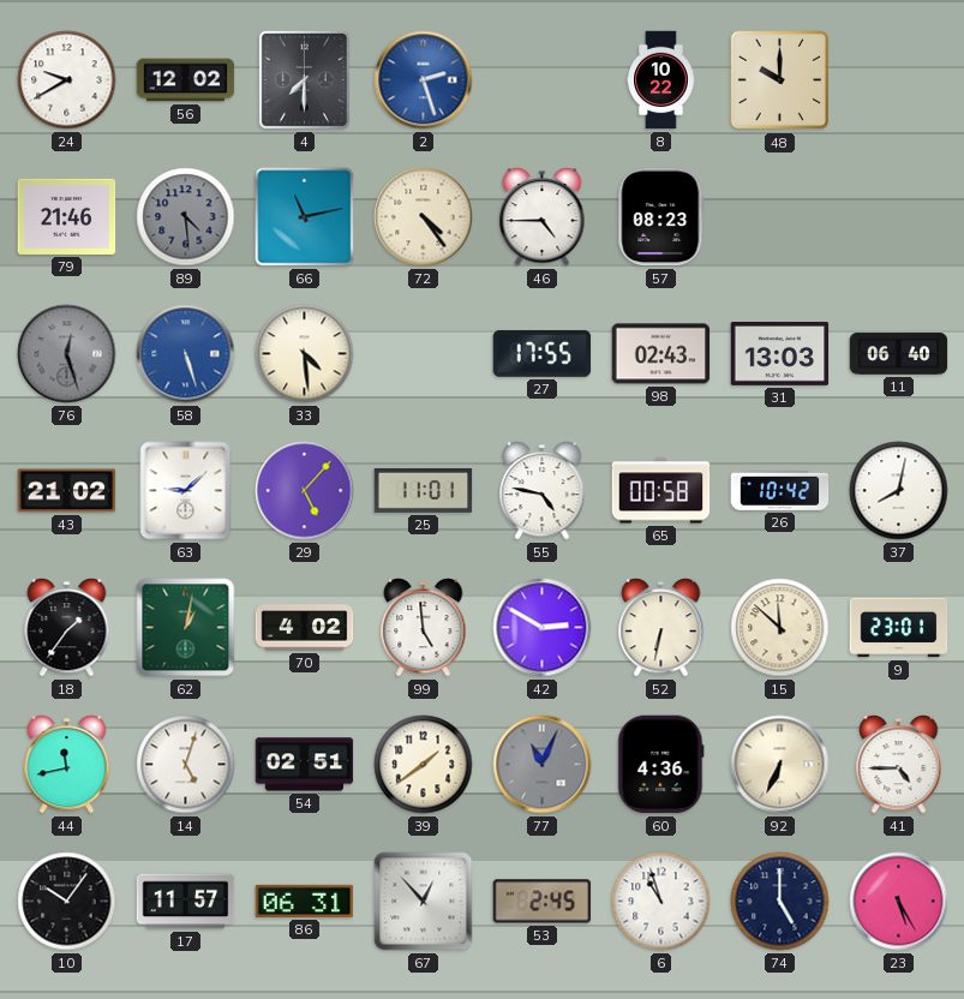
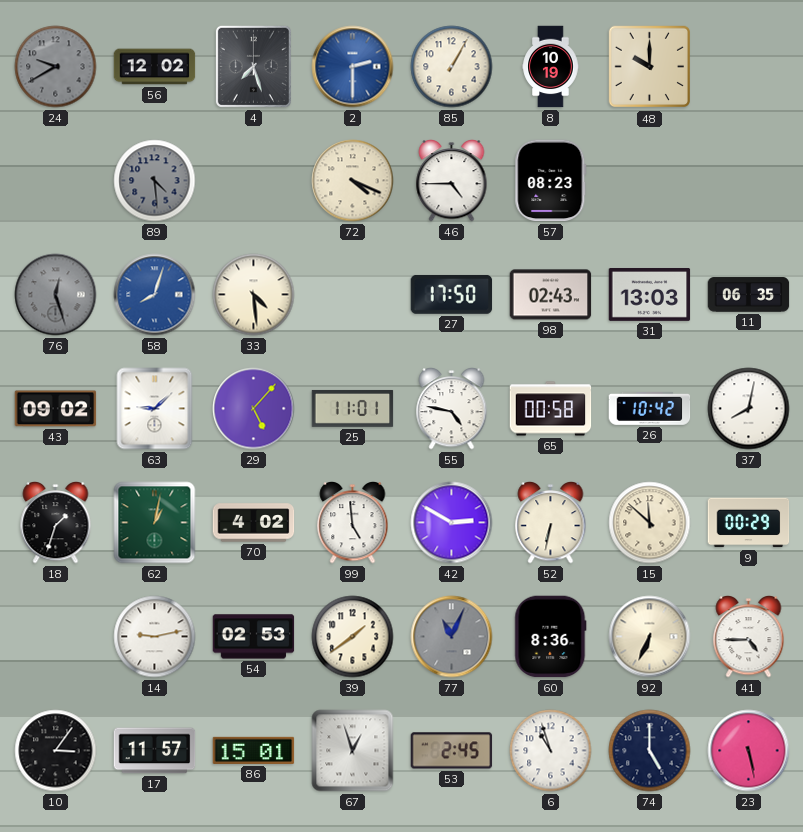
24 dial: white -> grey (56, 67)
4: 7:30 -> 7:27 (253, 66)
2: 2:27 -> 2:30 (353, 67)
85: none -> 1:05 (452, 67)
8: 10:22 -> 10:19 (551, 67)
79: 21:46 -> none (67, 216)
66: 11:13 -> none (305, 217)
72: 4:24 -> 4:19 (353, 181)
58: 5:27 -> 8:03 (155, 295)
27: 17:55 -> 17:50 (452, 295)
11: 06:40 -> 06:35 (749, 295)
43: 21:02 -> 09:02 (56, 409)
18: 1:36 -> 1:33 (56, 523)
9: 23:01 -> 00:29 (749, 523)
44: 11:43 -> none (67, 765)
14: 5:03 -> 9:13 (155, 637)
54: 02:51 -> 02:53 (254, 637)
60: 4:36 -> 8:36 (551, 637)
10: 10:06 -> 3:06 (56, 751)
86: 06:31 -> 15:01 (254, 750)
67: 12:53 -> 12:57 (353, 751)
23: 5:25 -> 5:28 (749, 751)
